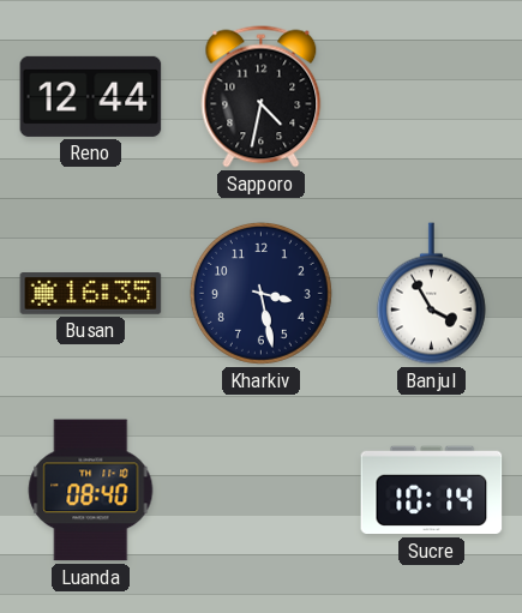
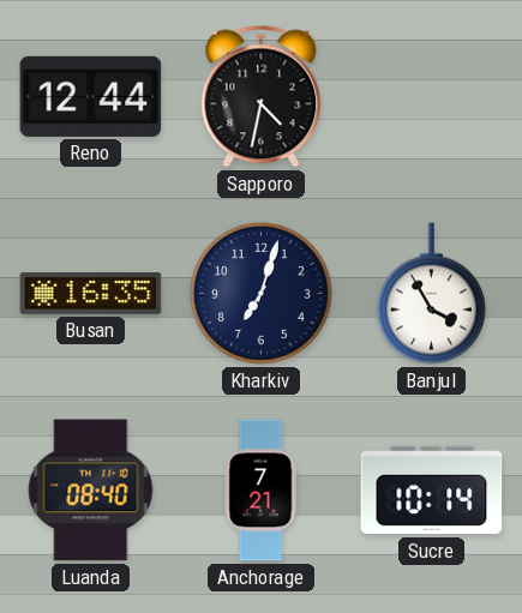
Kharkiv: 3:28 -> 7:03 (260, 293)
Anchorage: none -> 7:21 (260, 491)
